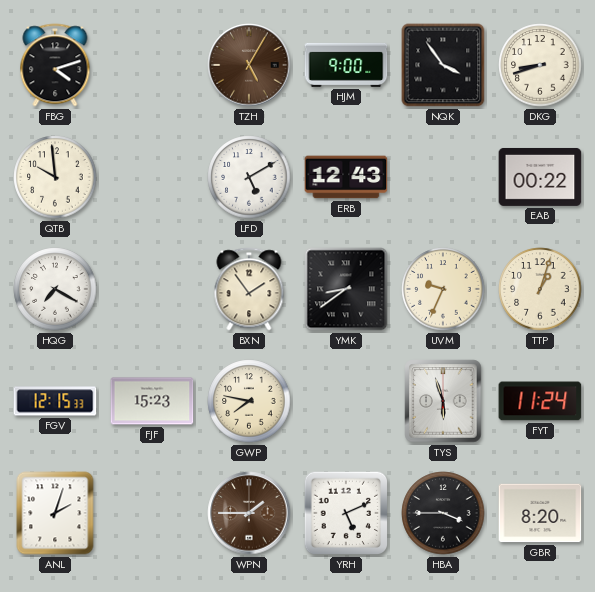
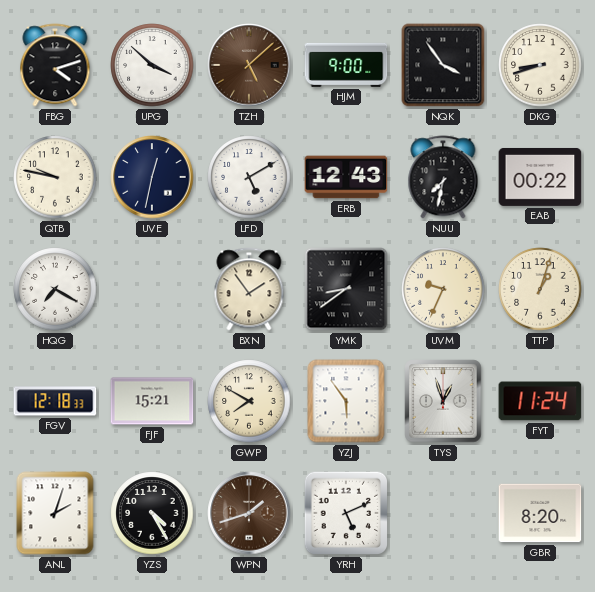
UPG: none -> 3:52 (152, 65)
TZH: 5:05 -> 5:08 (249, 65)
QTB: 9:59 -> 9:47 (55, 177)
UVE: none -> 12:32 (152, 177)
NUU: none -> 7:32 (443, 177)
FGV: 12:15 -> 12:18 (55, 401)
FJF: 15:23 -> 15:21 (152, 401)
GWP: 7:47 -> 7:50 (249, 401)
YZJ: none -> 5:54 (346, 401)
TYS: 5:57 -> 12:57 (443, 401)
YZS: none -> 4:25 (152, 513)
WPN: 1:45 -> 1:42 (249, 513)
HBA: 3:45 -> none (443, 513)
